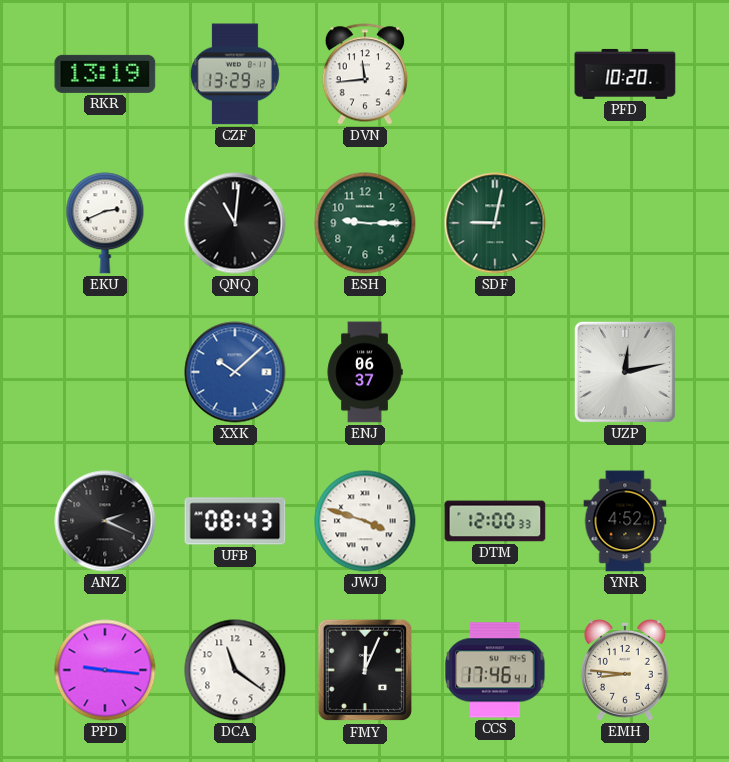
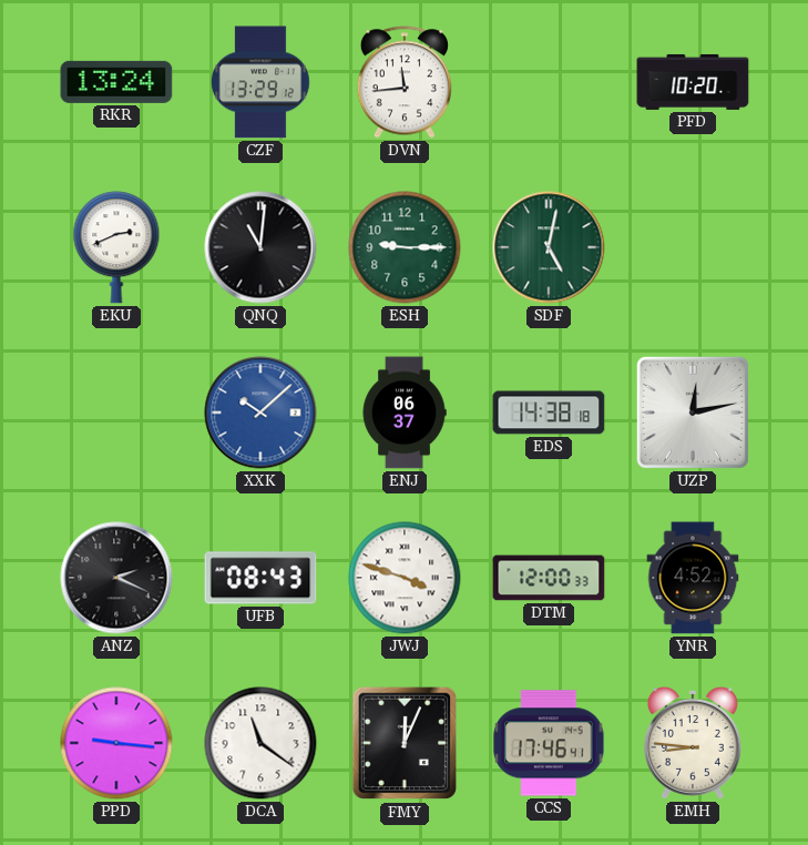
RKR: 13:19 -> 13:24 (116, 82)
SDF: 9:02 -> 5:02 (549, 247)
EDS: none -> 14:38 (549, 413)
